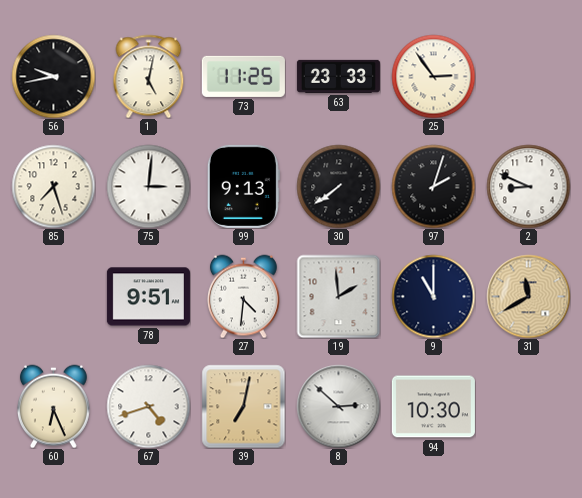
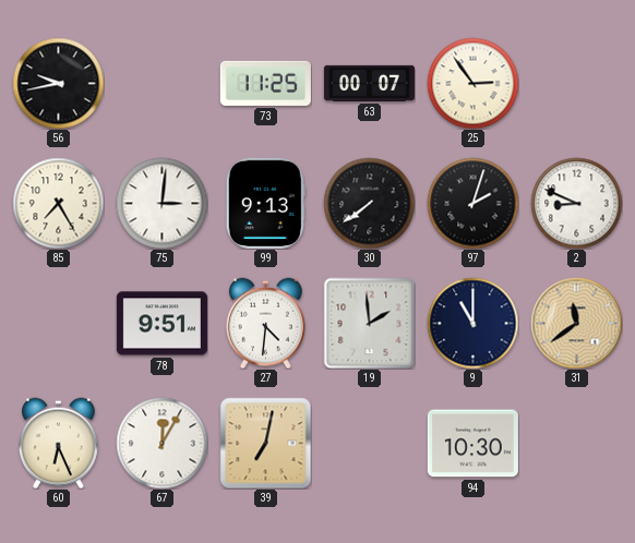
1: 5:02 -> none (149, 76)
63: 23:33 -> 00:07 (369, 83)
85: 7:27 -> 7:25 (58, 203)
31: 11:40 -> 11:39 (576, 323)
67: 4:42 -> 12:05 (161, 443)
8: 2:52 -> none (338, 406)
